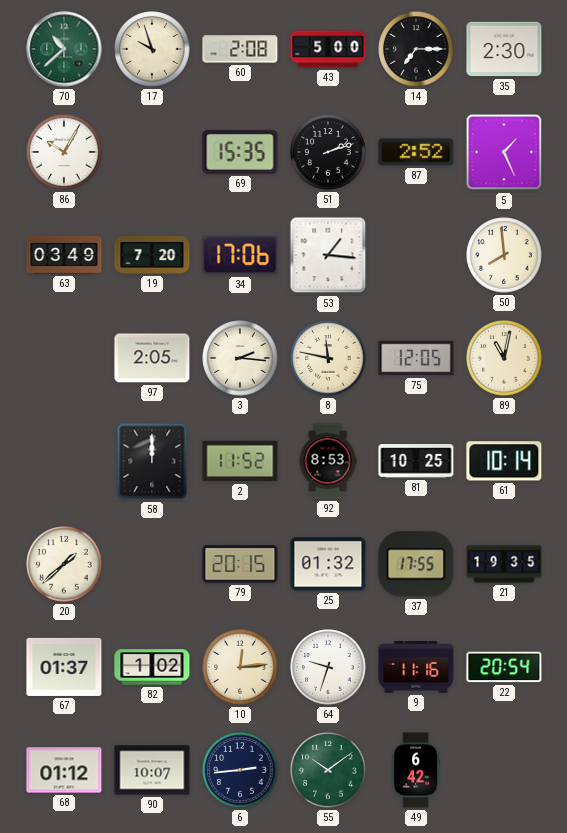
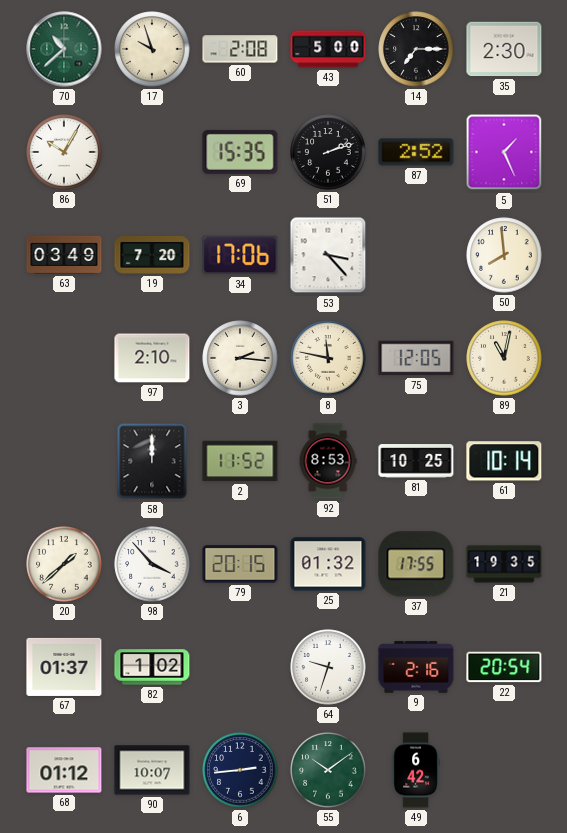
53: 1:16 -> 3:23 (328, 255)
97: 2:05 -> 2:10 (152, 358)
98: none -> 3:53 (152, 564)
10: 12:14 -> none (240, 667)
9: 11:16 -> 2:16 (416, 667)
